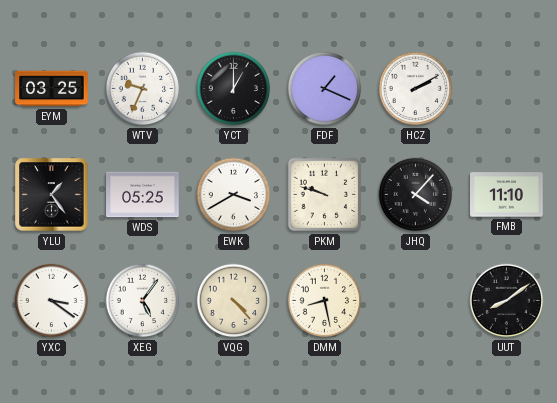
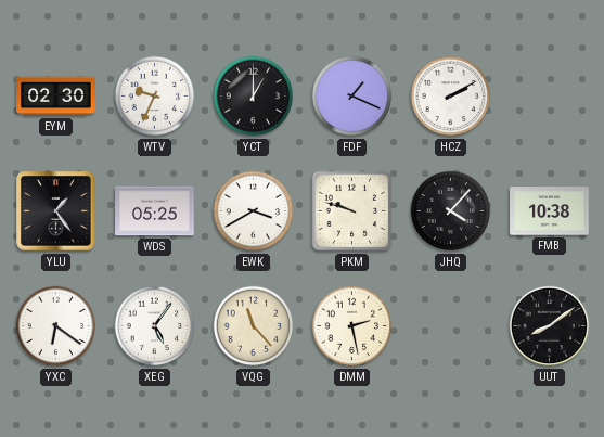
EYM: 03:25 -> 02:30 (56, 97)
FMB: 11:10 -> 10:38 (550, 211)
YXC: 3:21 -> 6:21 (56, 326)
VQG: 4:23 -> 11:23 (254, 326)
DMM: 8:28 -> 2:28 (352, 326)
